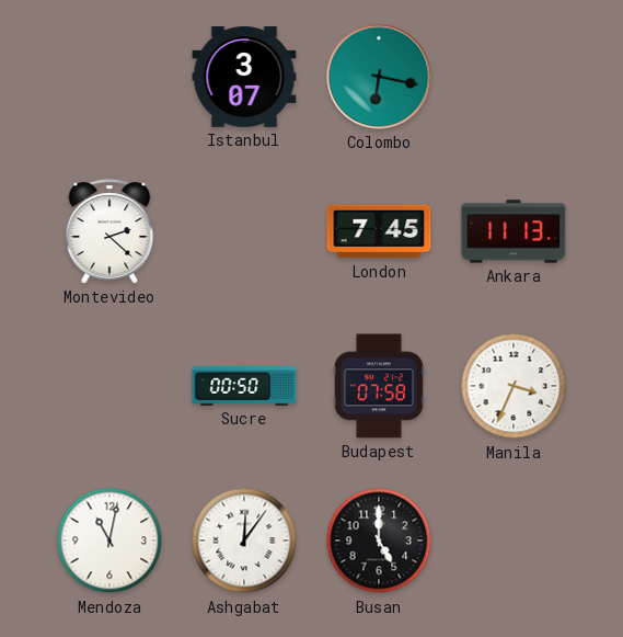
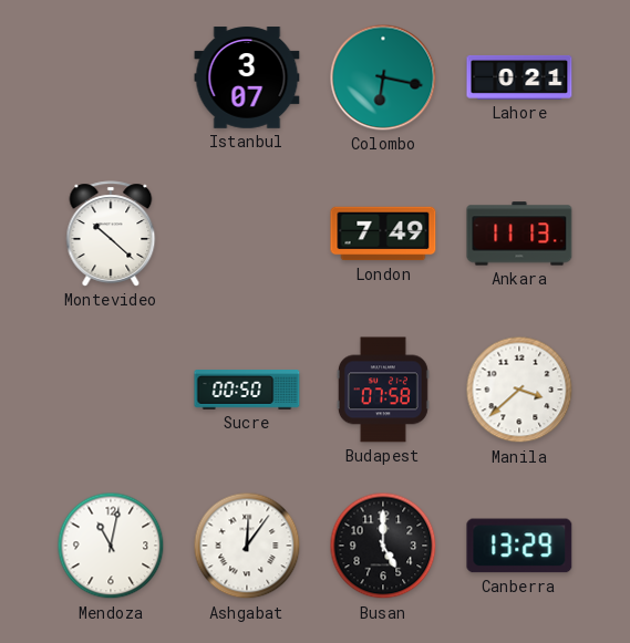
Lahore: none -> 0:21 (519, 77)
Montevideo: 2:22 -> 10:22 (111, 234)
London: 7:45 -> 7:49 (383, 234)
Manila: 3:34 -> 3:38 (519, 390)
Canberra: none -> 13:29 (519, 546)
